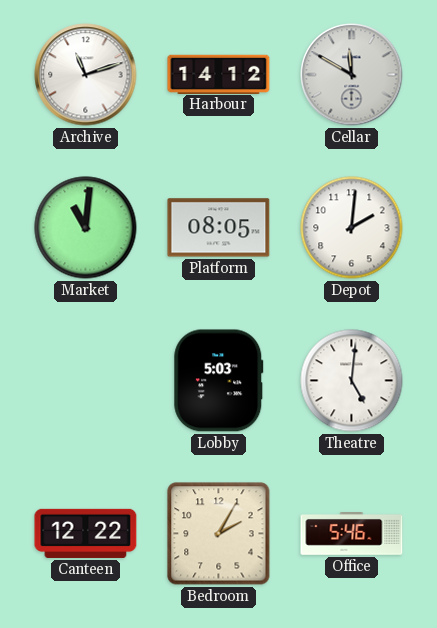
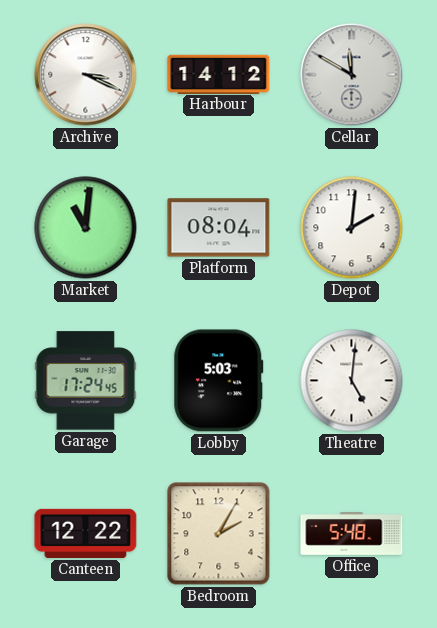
Archive: 11:12 -> 3:19 (86, 75)
Platform: 08:05 -> 08:04 (219, 228)
Garage: none -> 17:24 (86, 381)
Office: 5:46 -> 5:48 (352, 534)
